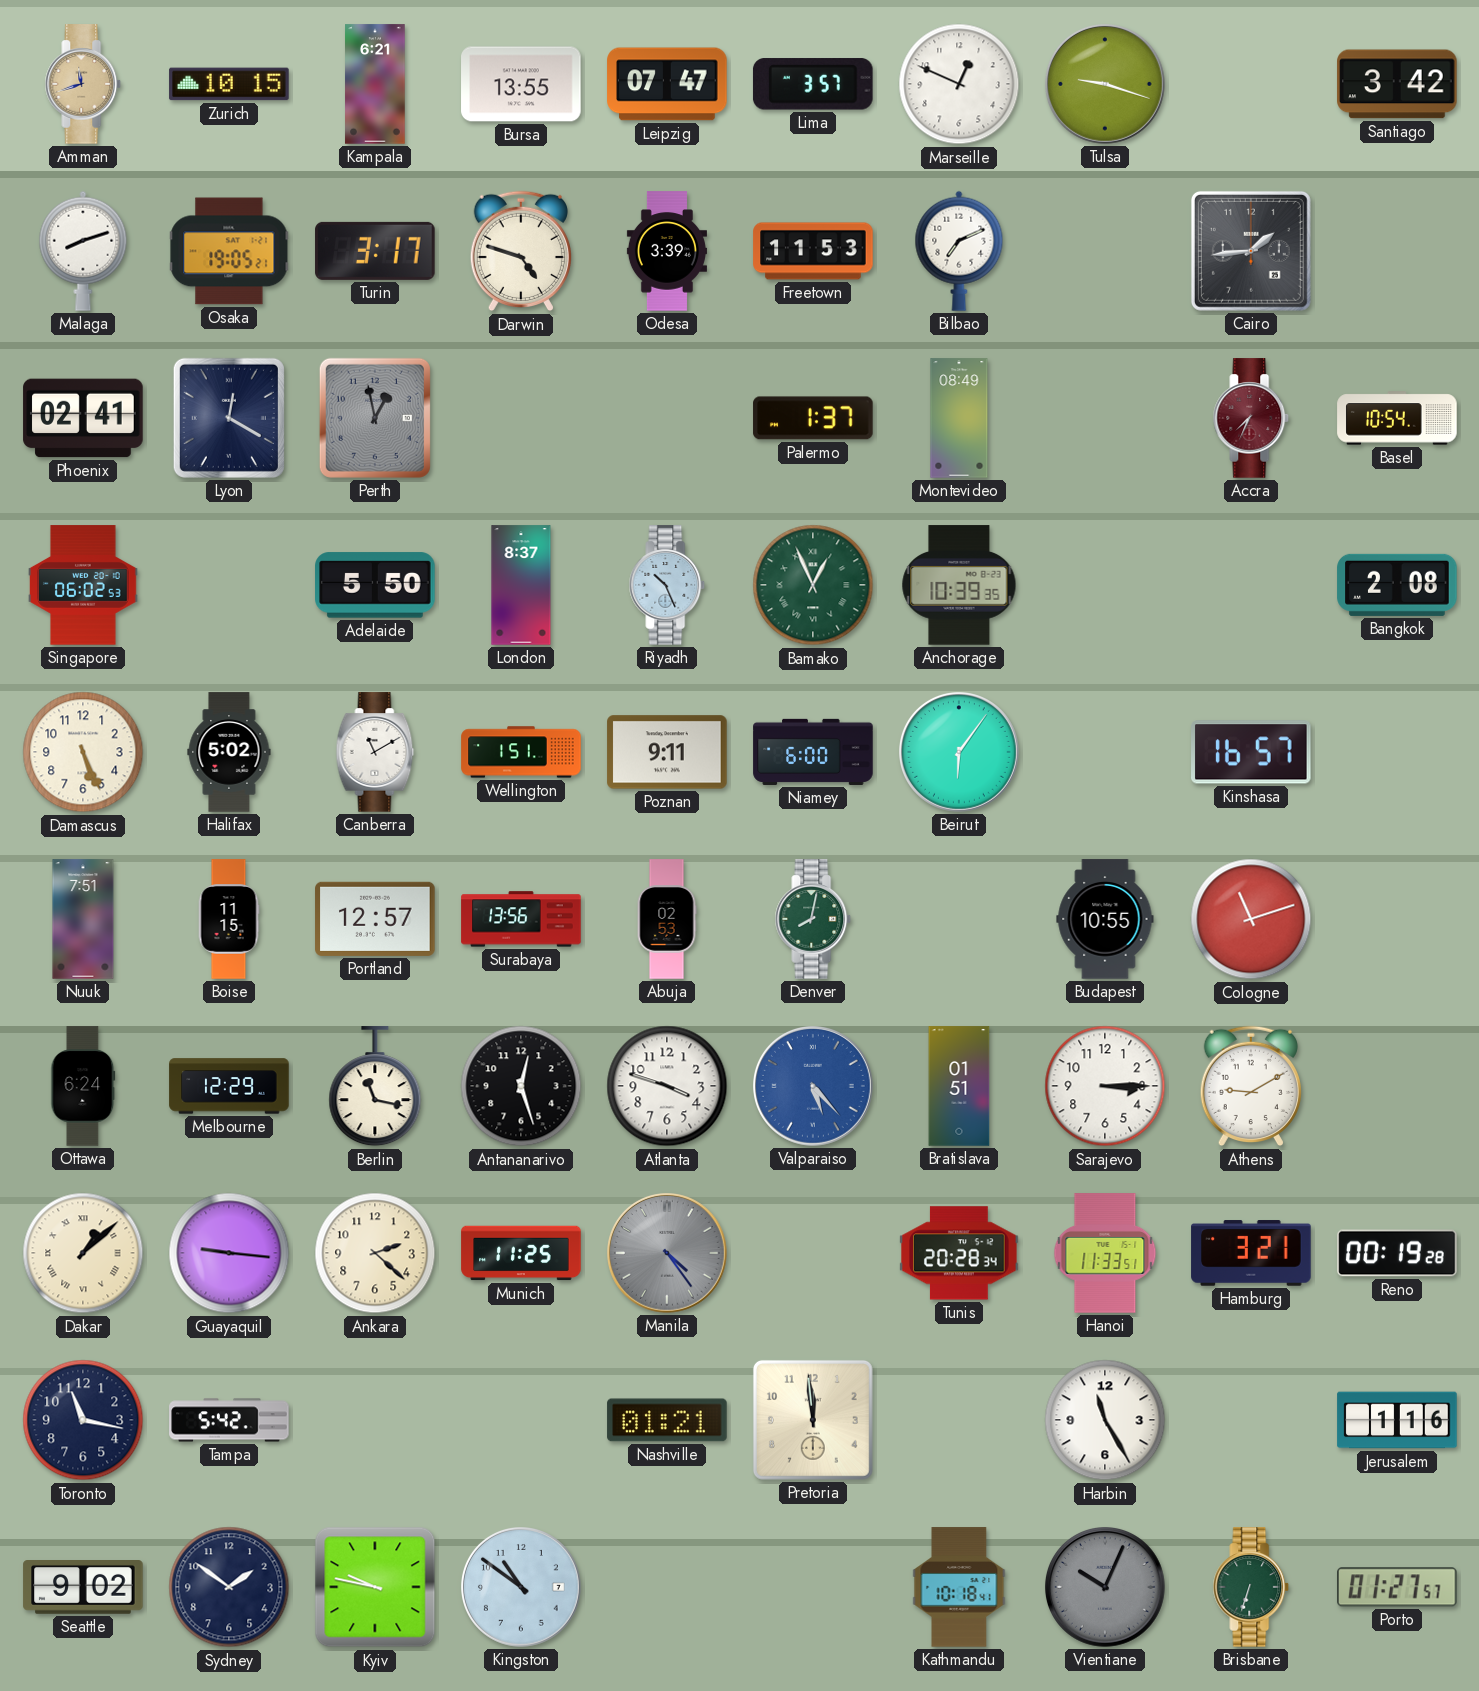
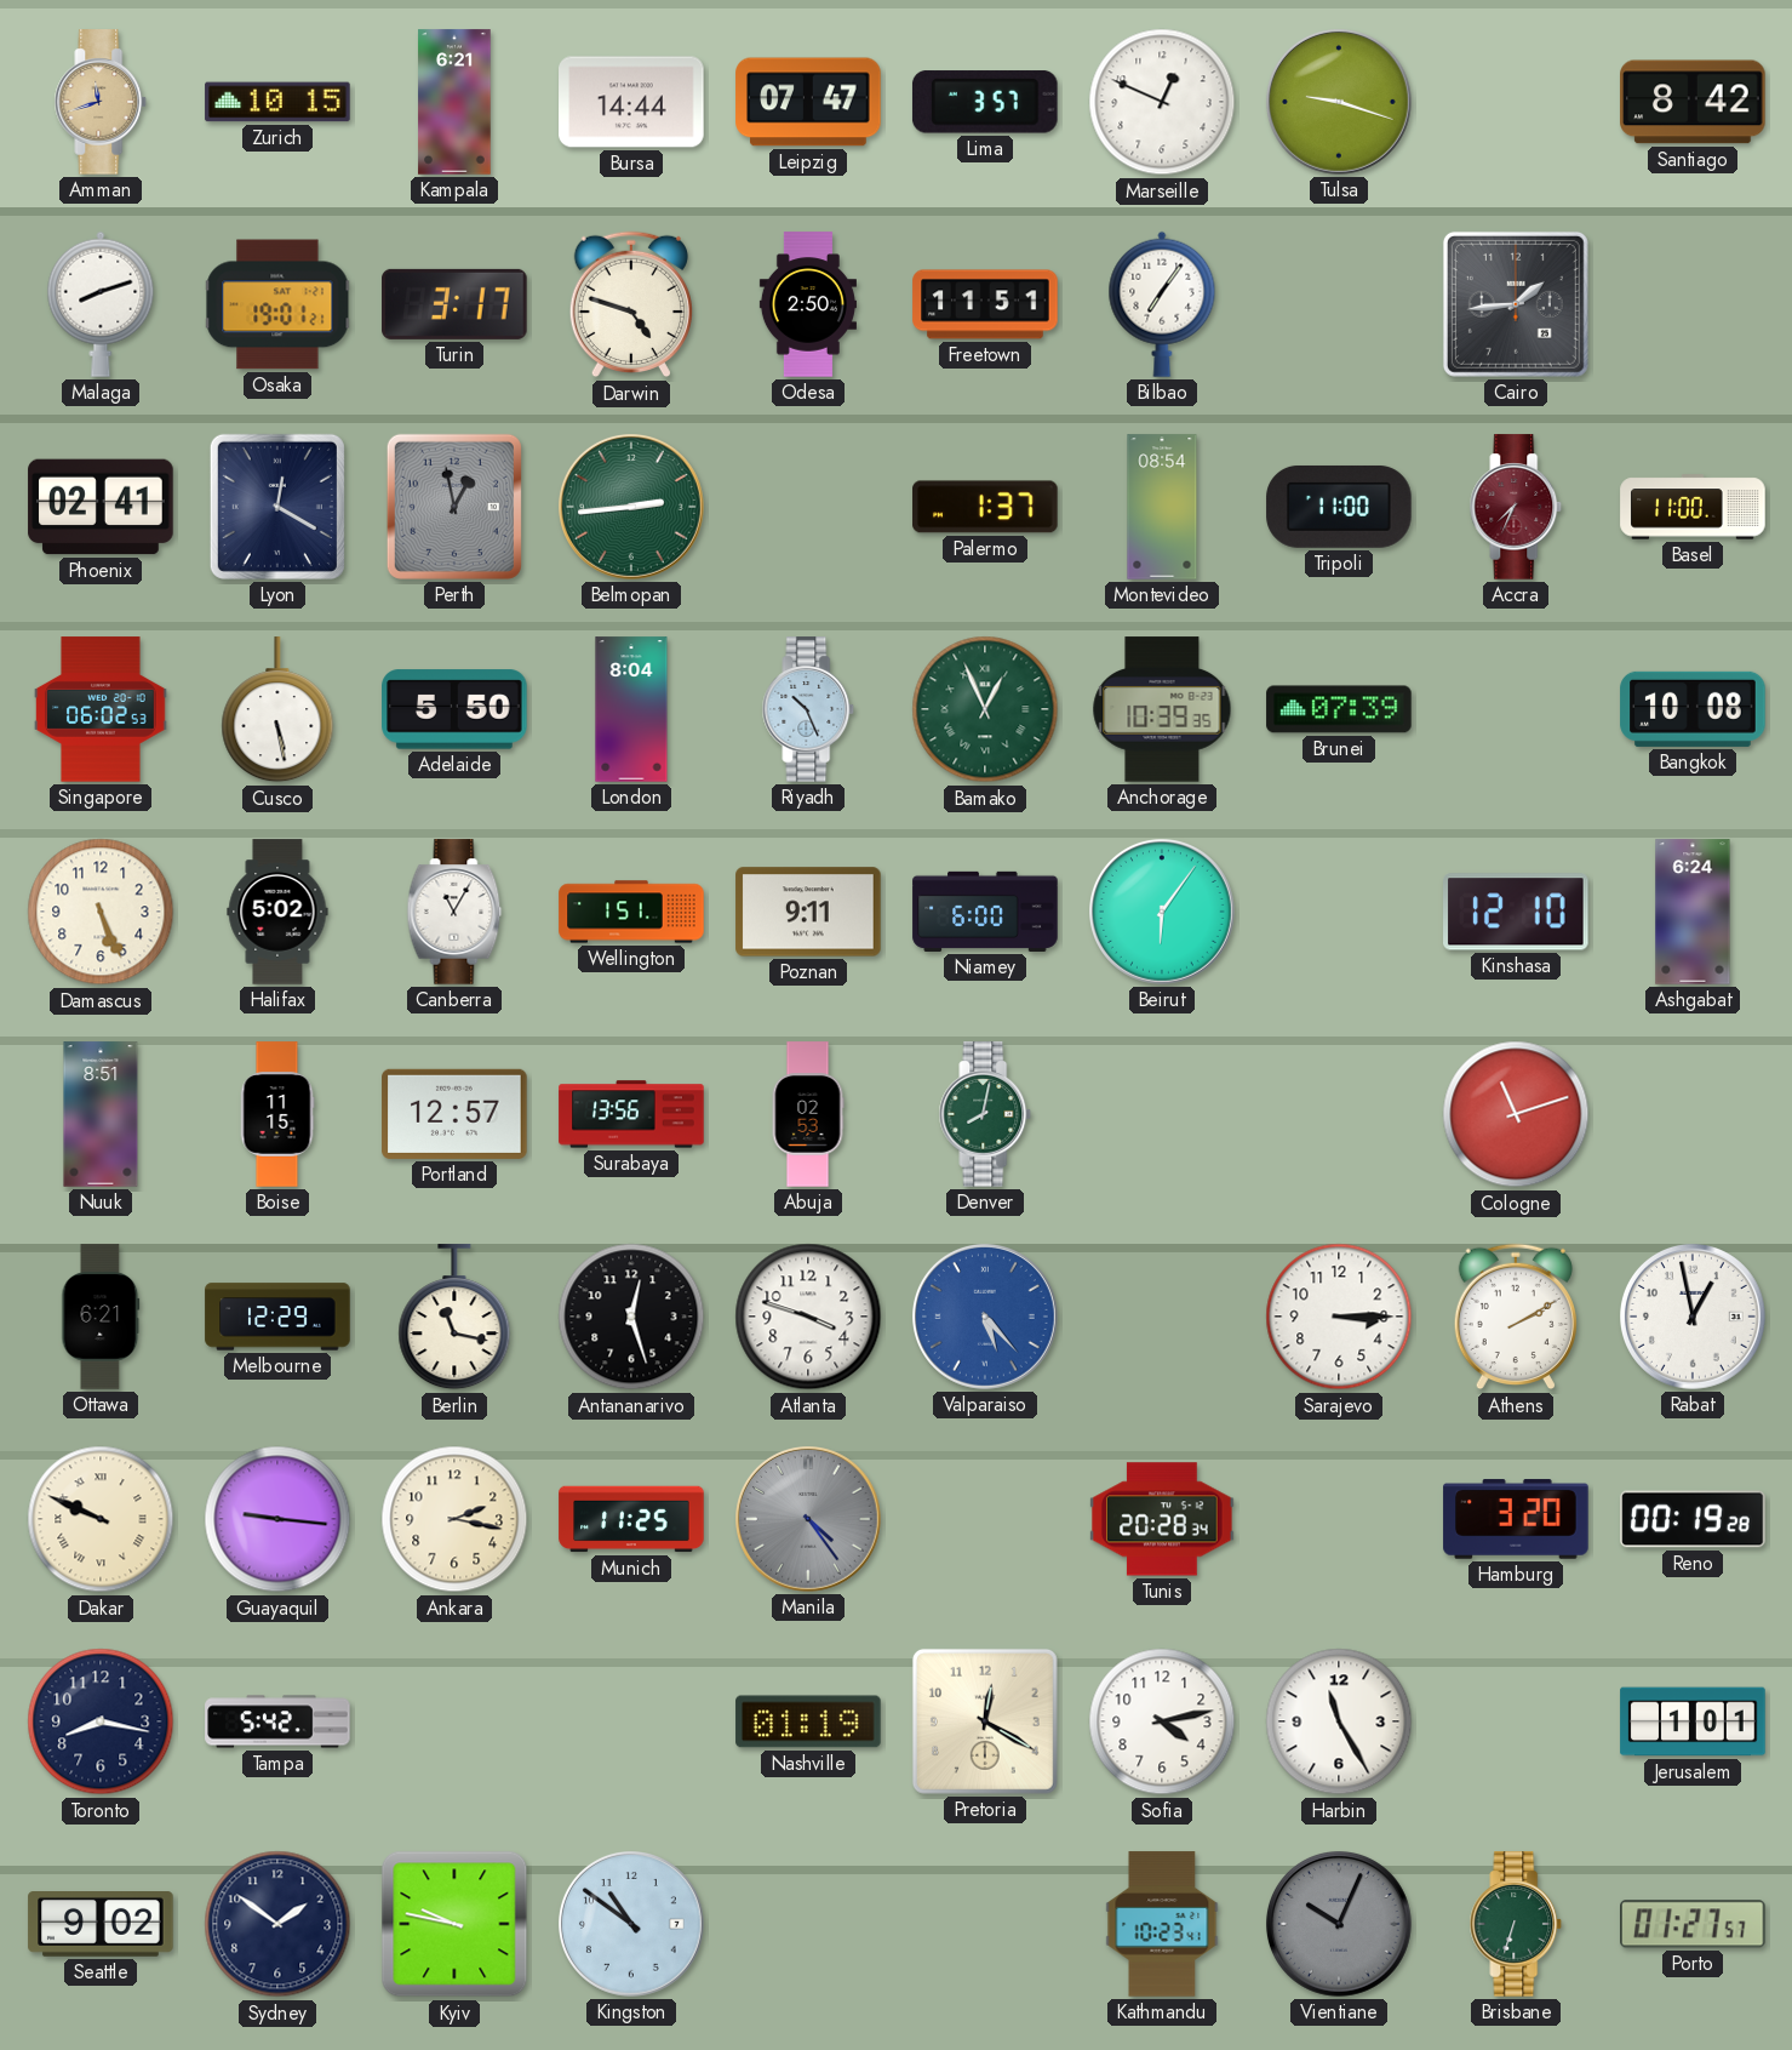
Bursa: 13:55 -> 14:44 (631, 102)
Santiago: 3:42 -> 8:42 (1693, 102)
Osaka: 19:05 -> 19:01 (277, 304)
Odesa: 3:39 -> 2:50 (808, 304)
Freetown: 11:53 -> 11:51 (985, 304)
Bilbao: 7:11 -> 7:06 (1162, 304)
Belmopan: none -> 2:44 (632, 508)
Montevideo: 08:49 -> 08:54 (1162, 507)
Tripoli: none -> 11:00 (1339, 507)
Basel: 10:54 -> 11:00 (1693, 507)
Cusco: none -> 5:28 (277, 710)
London: 8:37 -> 8:04 (631, 709)
Brunei: none -> 07:39 (1339, 709)
Bangkok: 2:08 -> 10:08 (1693, 709)
Canberra: 11:10 -> 11:05 (454, 912)
Kinshasa: 16:57 -> 12:10 (1517, 912)
Ashgabat: none -> 6:24 (1693, 912)
Nuuk: 7:51 -> 8:51 (101, 1114)
Budapest: 10:55 -> none (1105, 919)
Ottawa: 6:24 -> 6:21 (101, 1317)
Bratislava: 01:51 -> none (959, 1086)
Athens: 9:10 -> 2:10 (1516, 1317)
Rabat: none -> 12:58 (1694, 1318)
Dakar: 1:08 -> 9:49 (101, 1519)
Ankara: 2:22 -> 2:17 (454, 1519)
Hanoi: 11:33 -> none (1105, 1253)
Hamburg: 3:21 -> 3:20 (1516, 1519)
Toronto: 11:17 -> 8:17 (101, 1721)
Nashville: 01:21 -> 01:19 (808, 1721)
Pretoria: 11:59 -> 12:20 (985, 1721)
Sofia: none -> 4:13 (1162, 1721)
Jerusalem: 1:16 -> 1:01 (1693, 1721)
Kathmandu: 10:18 -> 10:23 (1162, 1924)
